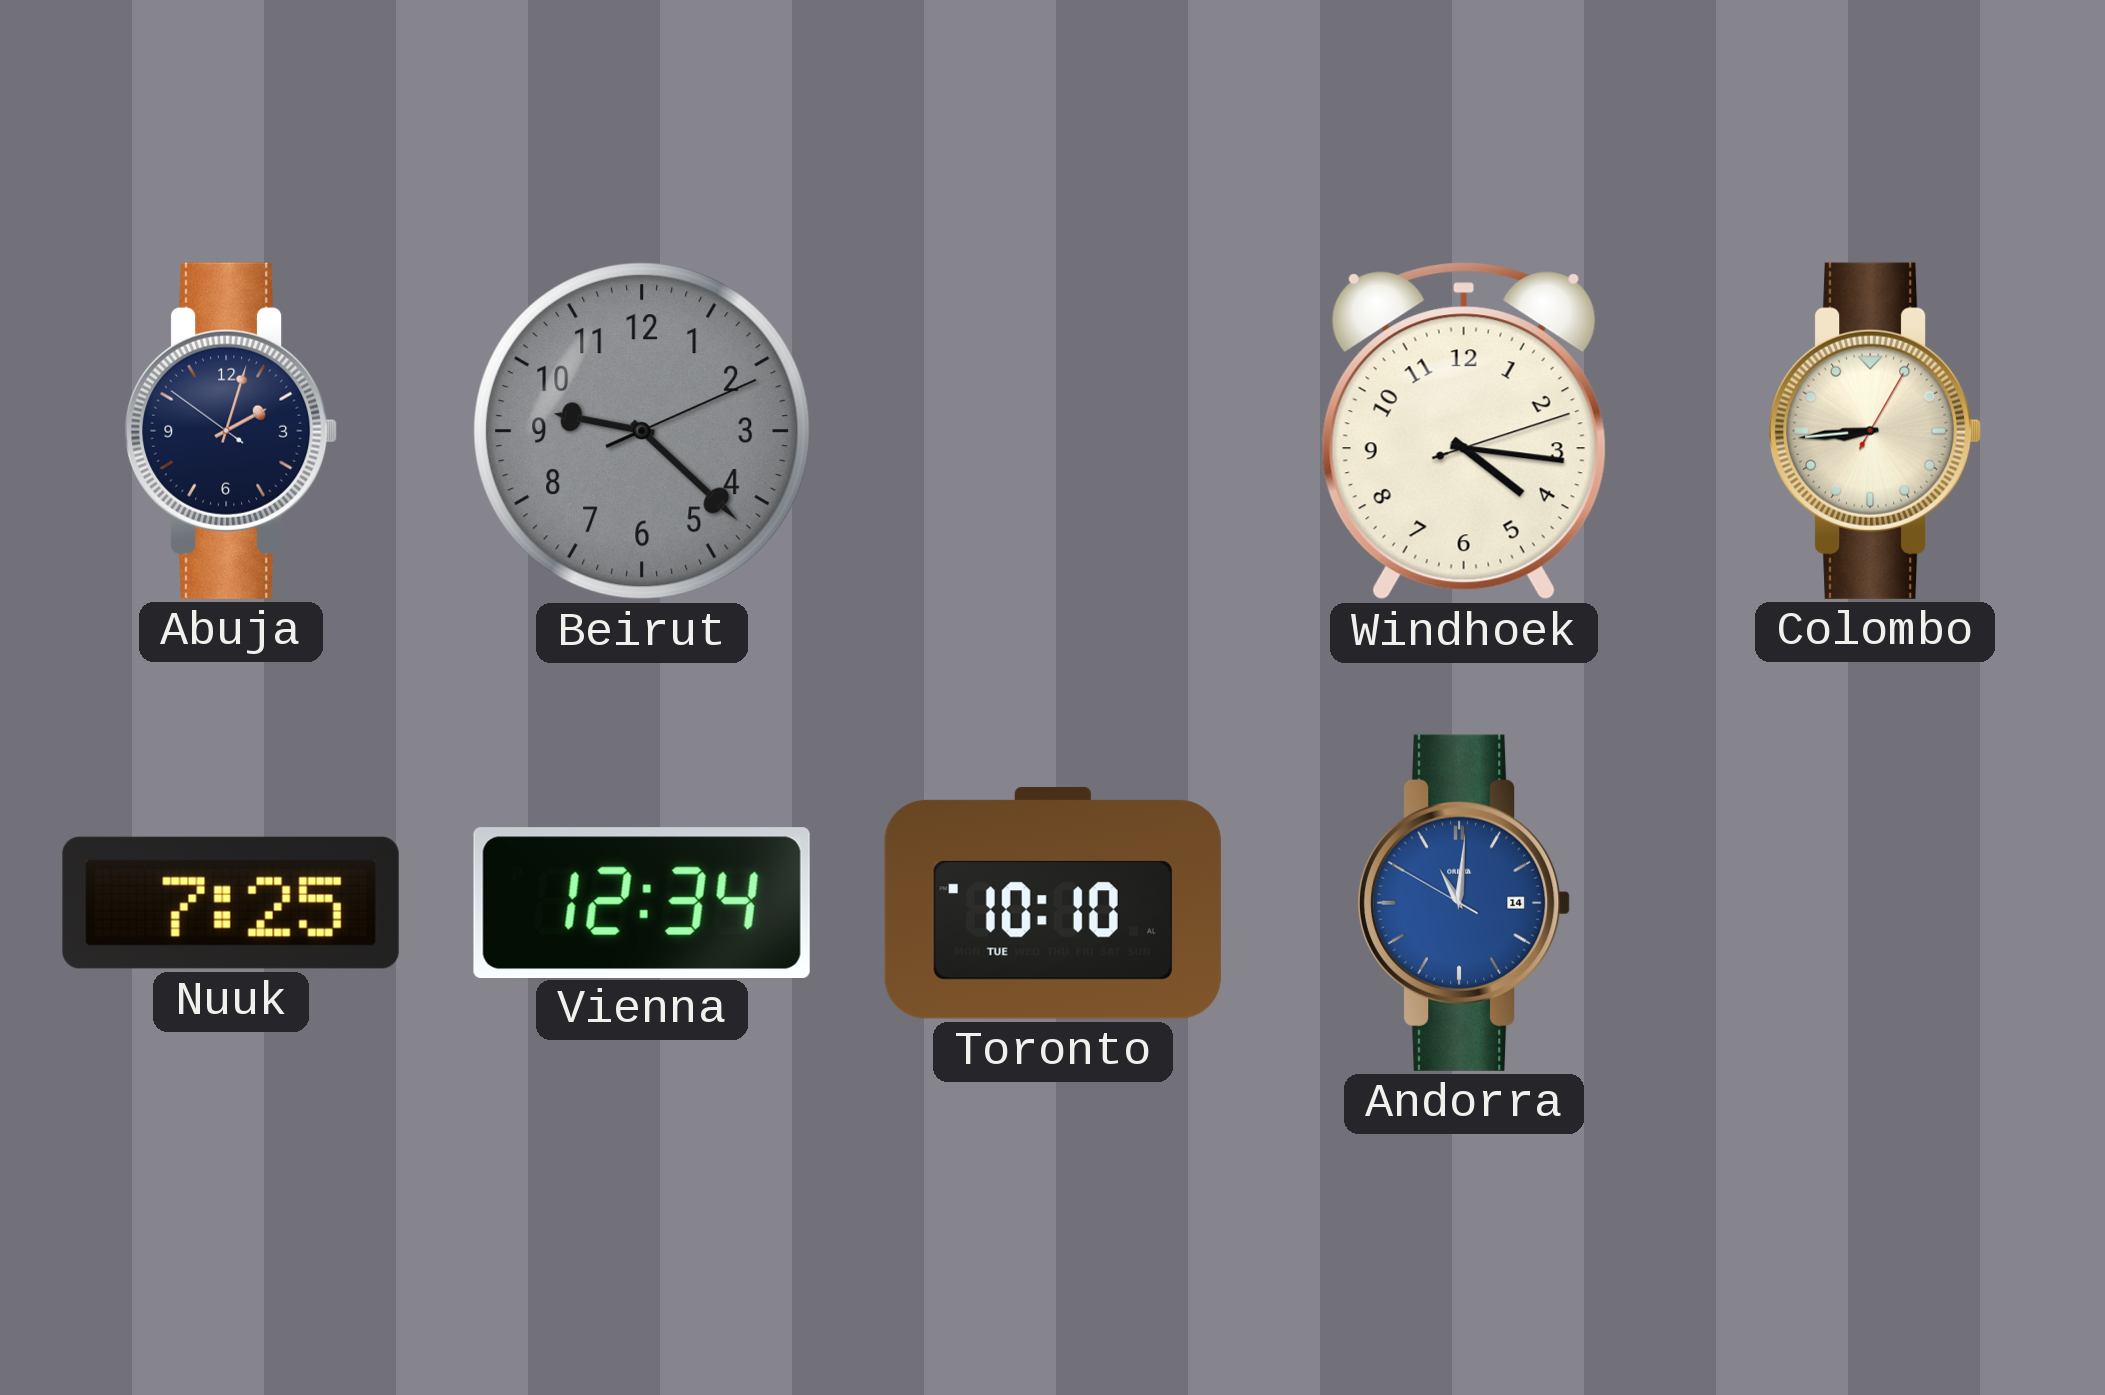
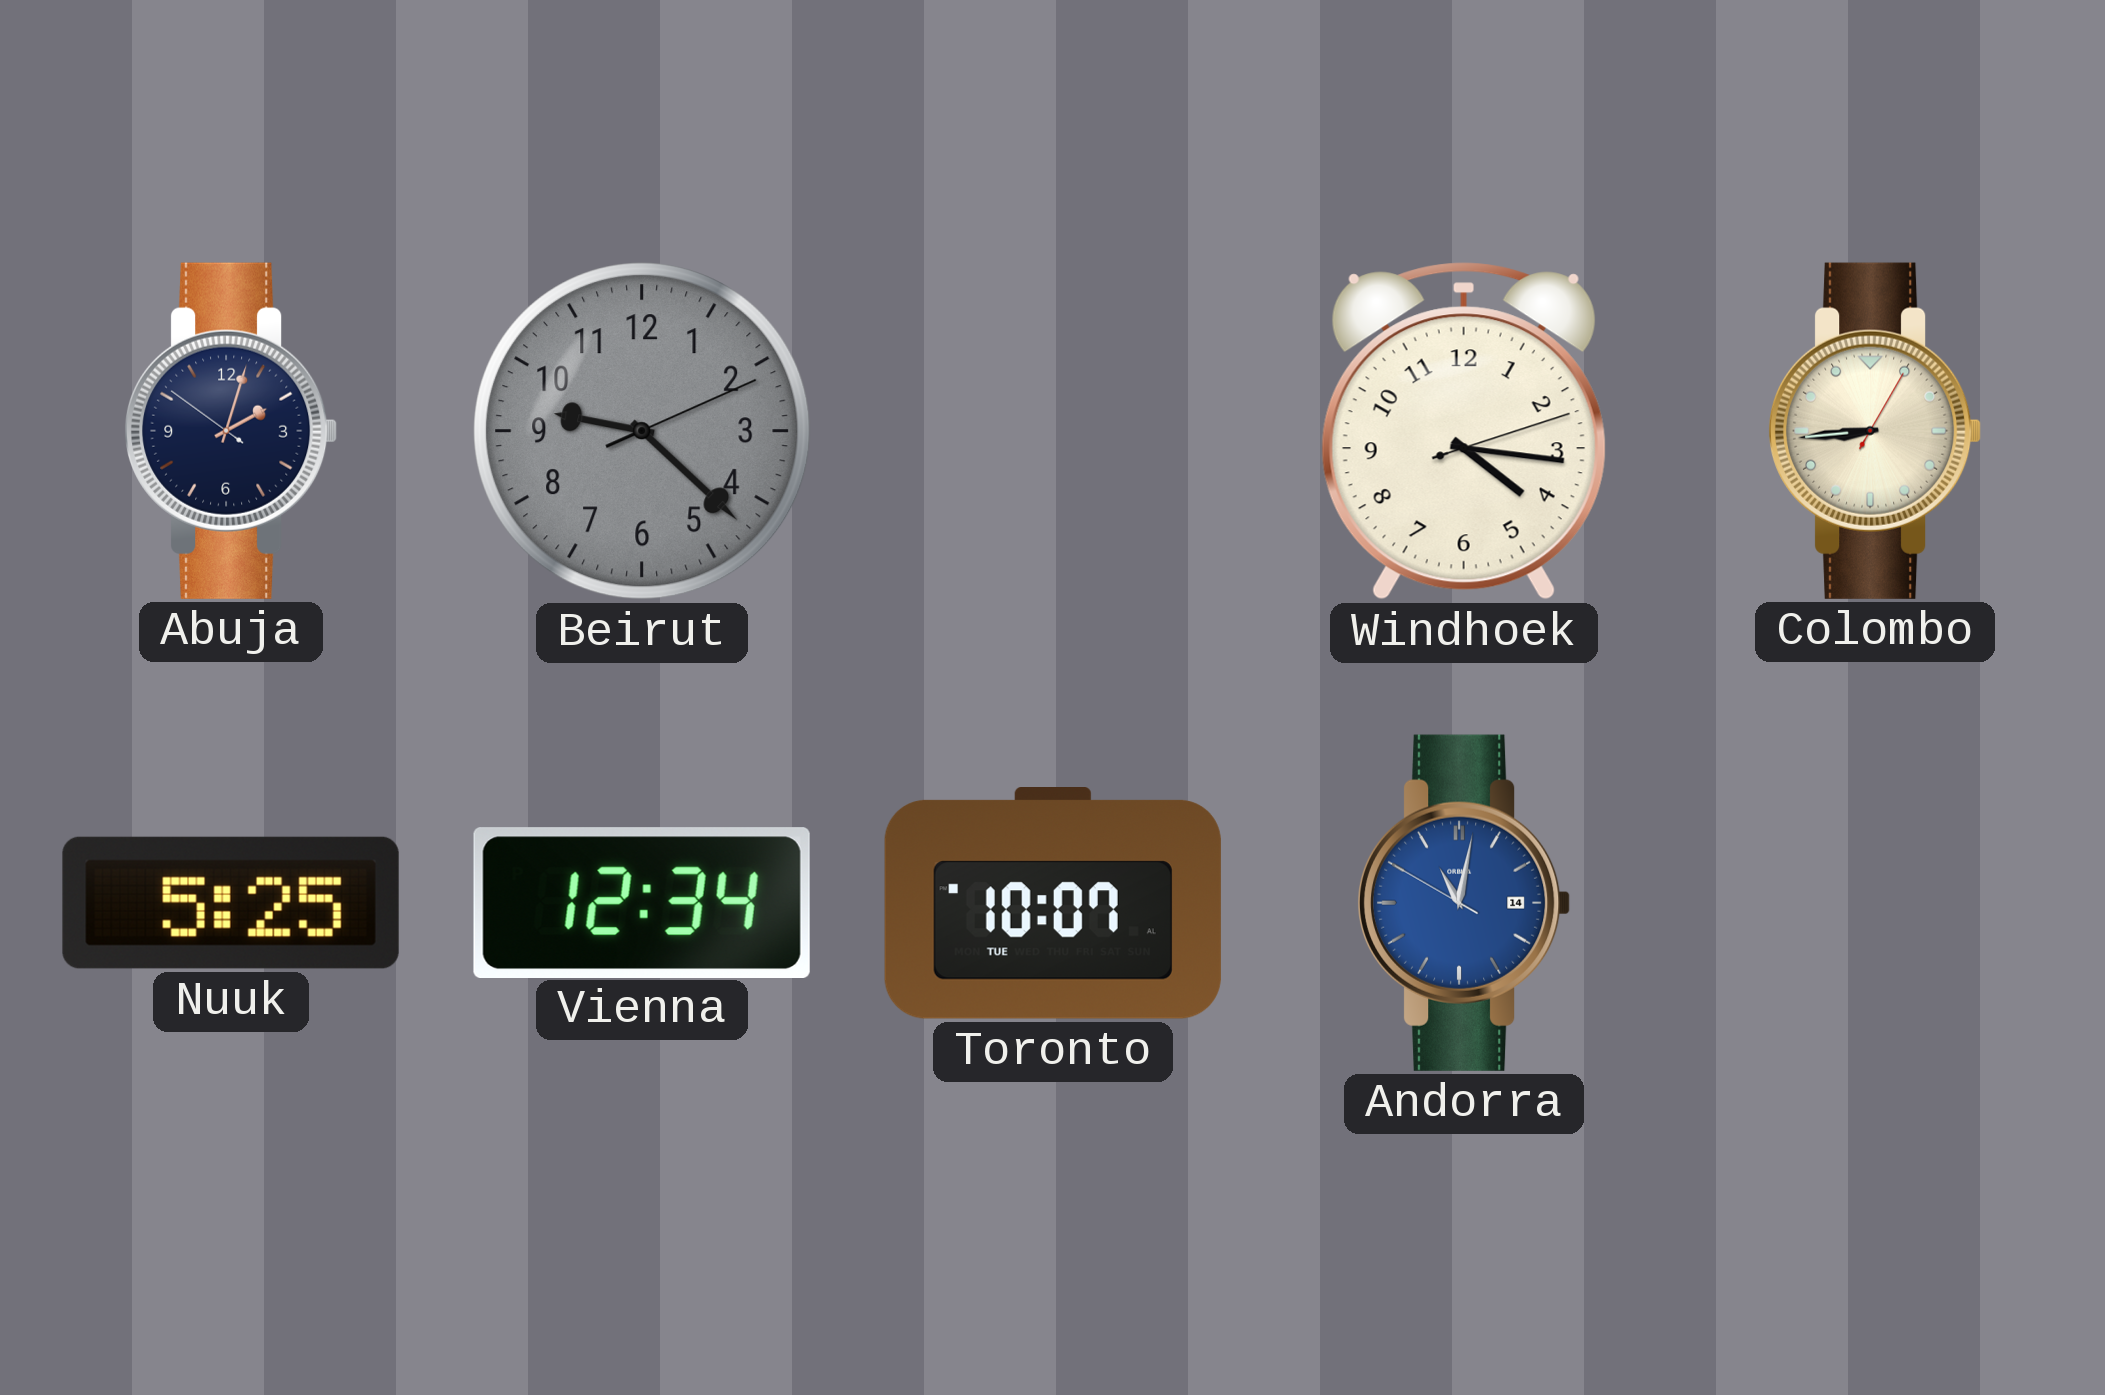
Nuuk: 7:25 -> 5:25 (231, 903)
Toronto: 10:10 -> 10:07 (1053, 904)
Andorra: 11:00 -> 11:01 (1465, 903)
